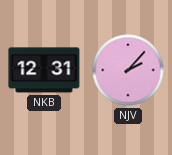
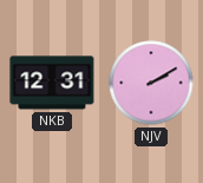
NJV: 2:07 -> 2:10 (151, 83)
